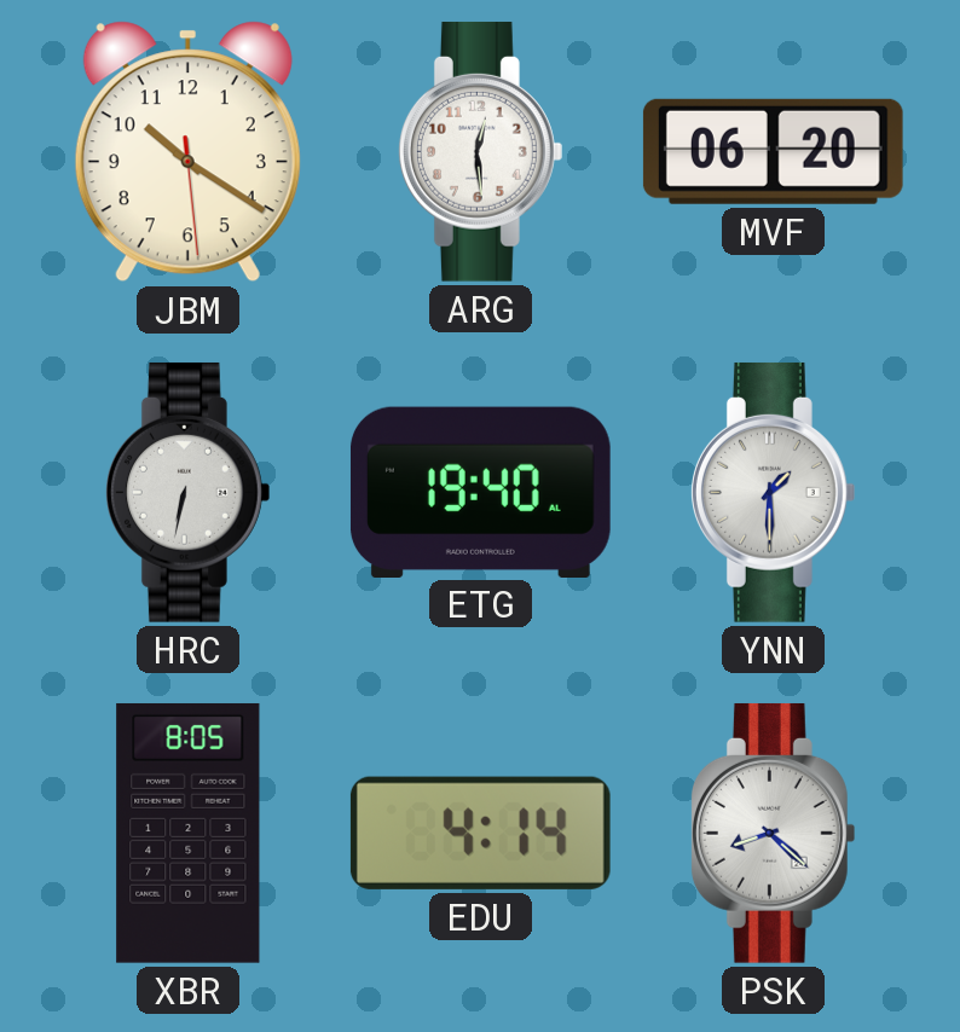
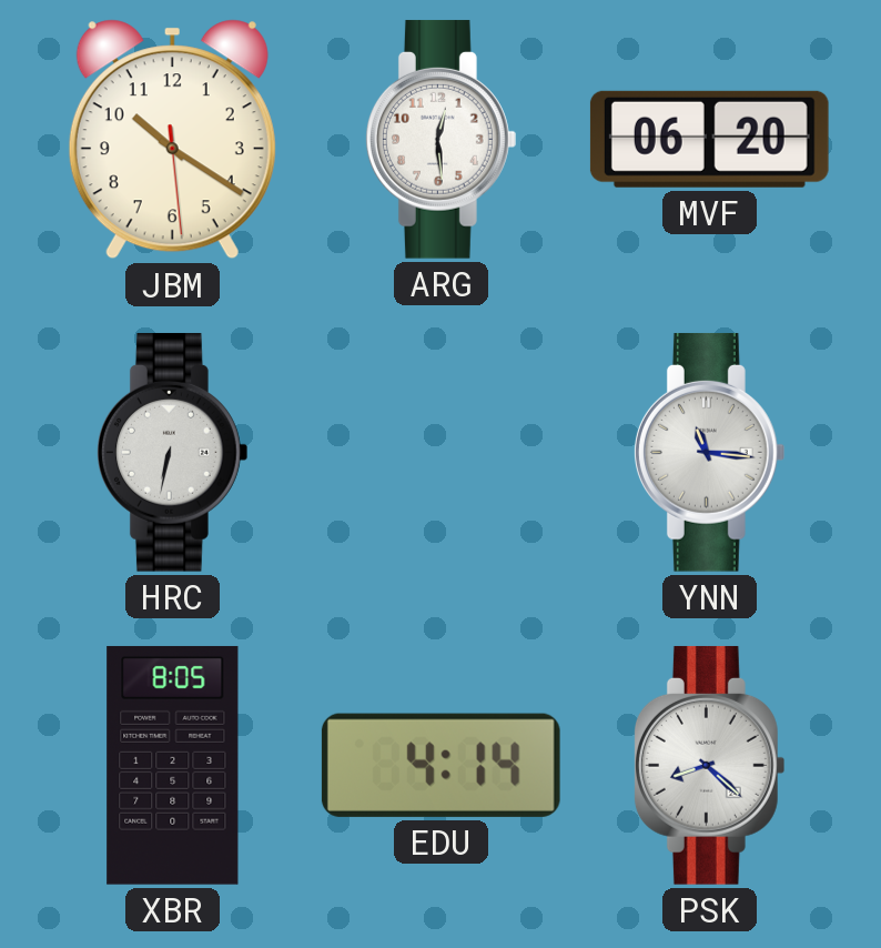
ETG: 19:40 -> none (480, 492)
YNN: 1:30 -> 11:16 (709, 452)
